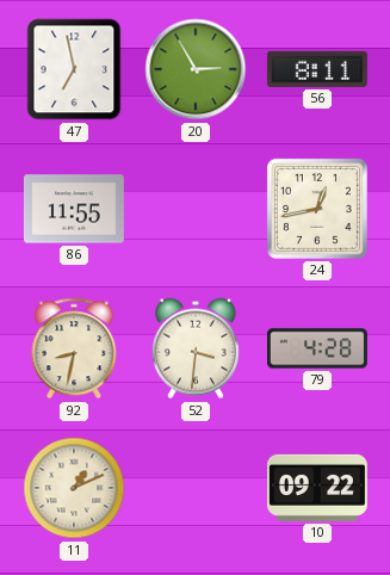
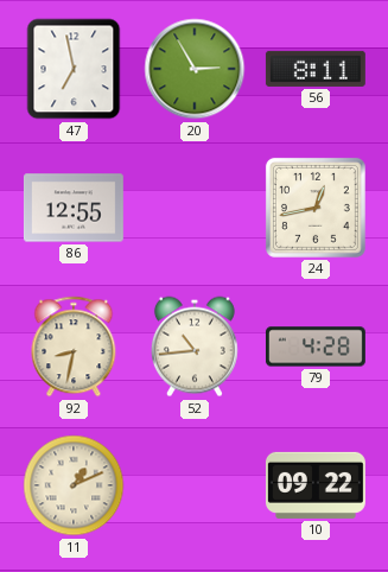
86: 11:55 -> 12:55 (74, 208)
52: 3:31 -> 10:44 (195, 347)
